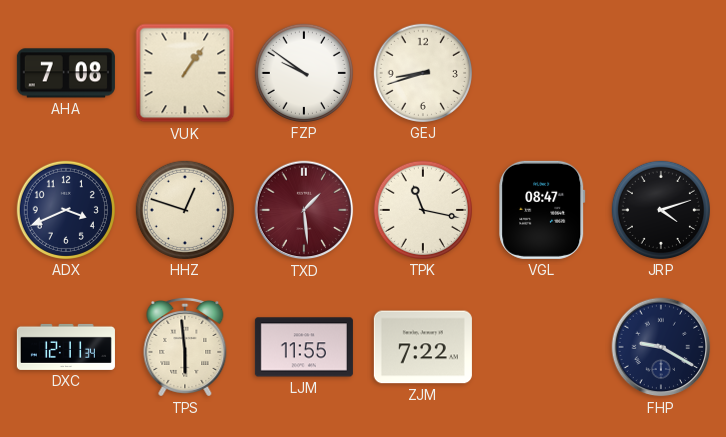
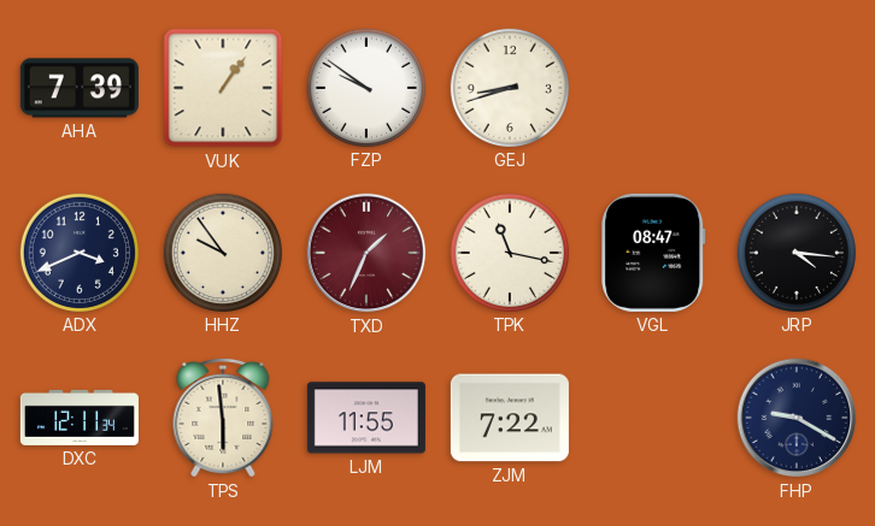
AHA: 7:08 -> 7:39 (80, 88)
HHZ: 12:48 -> 9:54 (223, 253)
TXD: 1:29 -> 1:34 (366, 253)
JRP: 4:12 -> 4:16 (797, 253)
